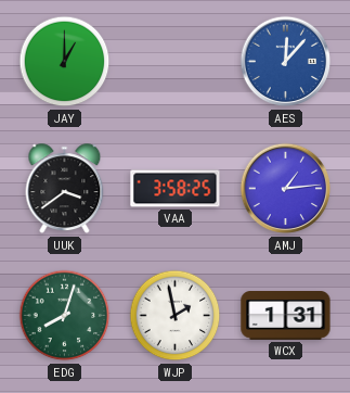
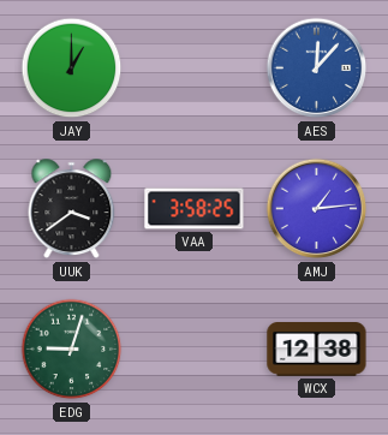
EDG: 8:03 -> 9:03 (72, 350)
WJP: 1:58 -> none (176, 316)
WCX: 1:31 -> 12:38 (317, 350)
